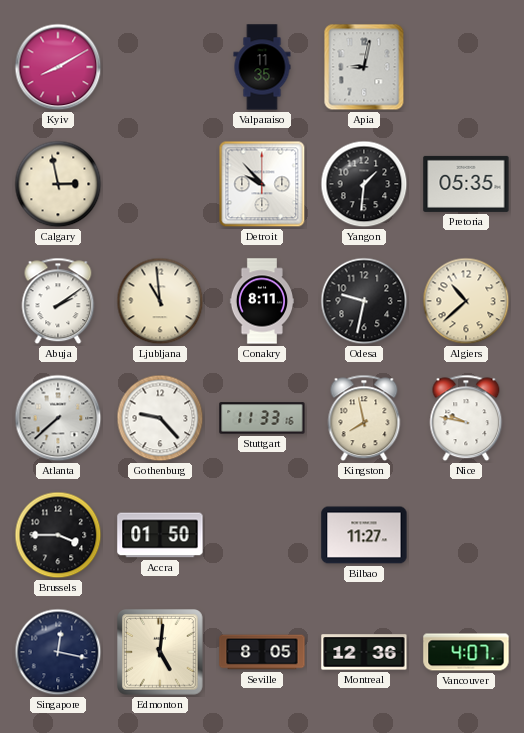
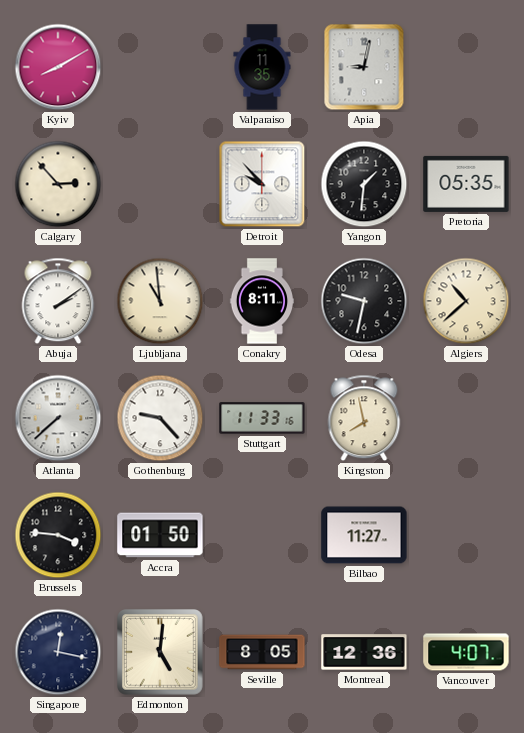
Calgary: 2:58 -> 2:53 (58, 184)
Nice: 9:47 -> none (466, 418)
Brussels: 3:45 -> 3:46 (58, 535)
